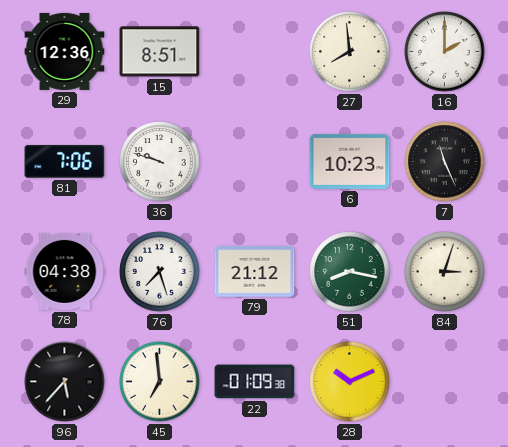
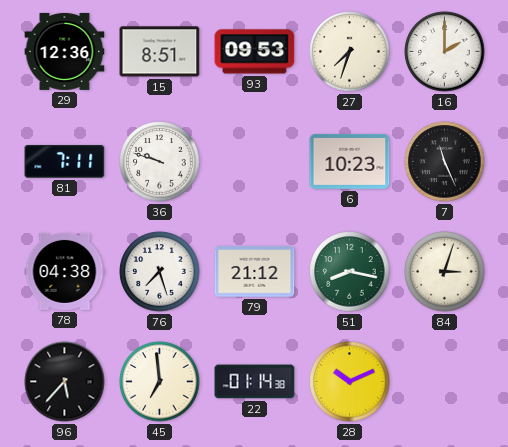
93: none -> 09:53 (255, 52)
27: 7:59 -> 7:33 (350, 52)
81: 7:06 -> 7:11 (65, 161)
22: 01:09 -> 01:14 (255, 382)
